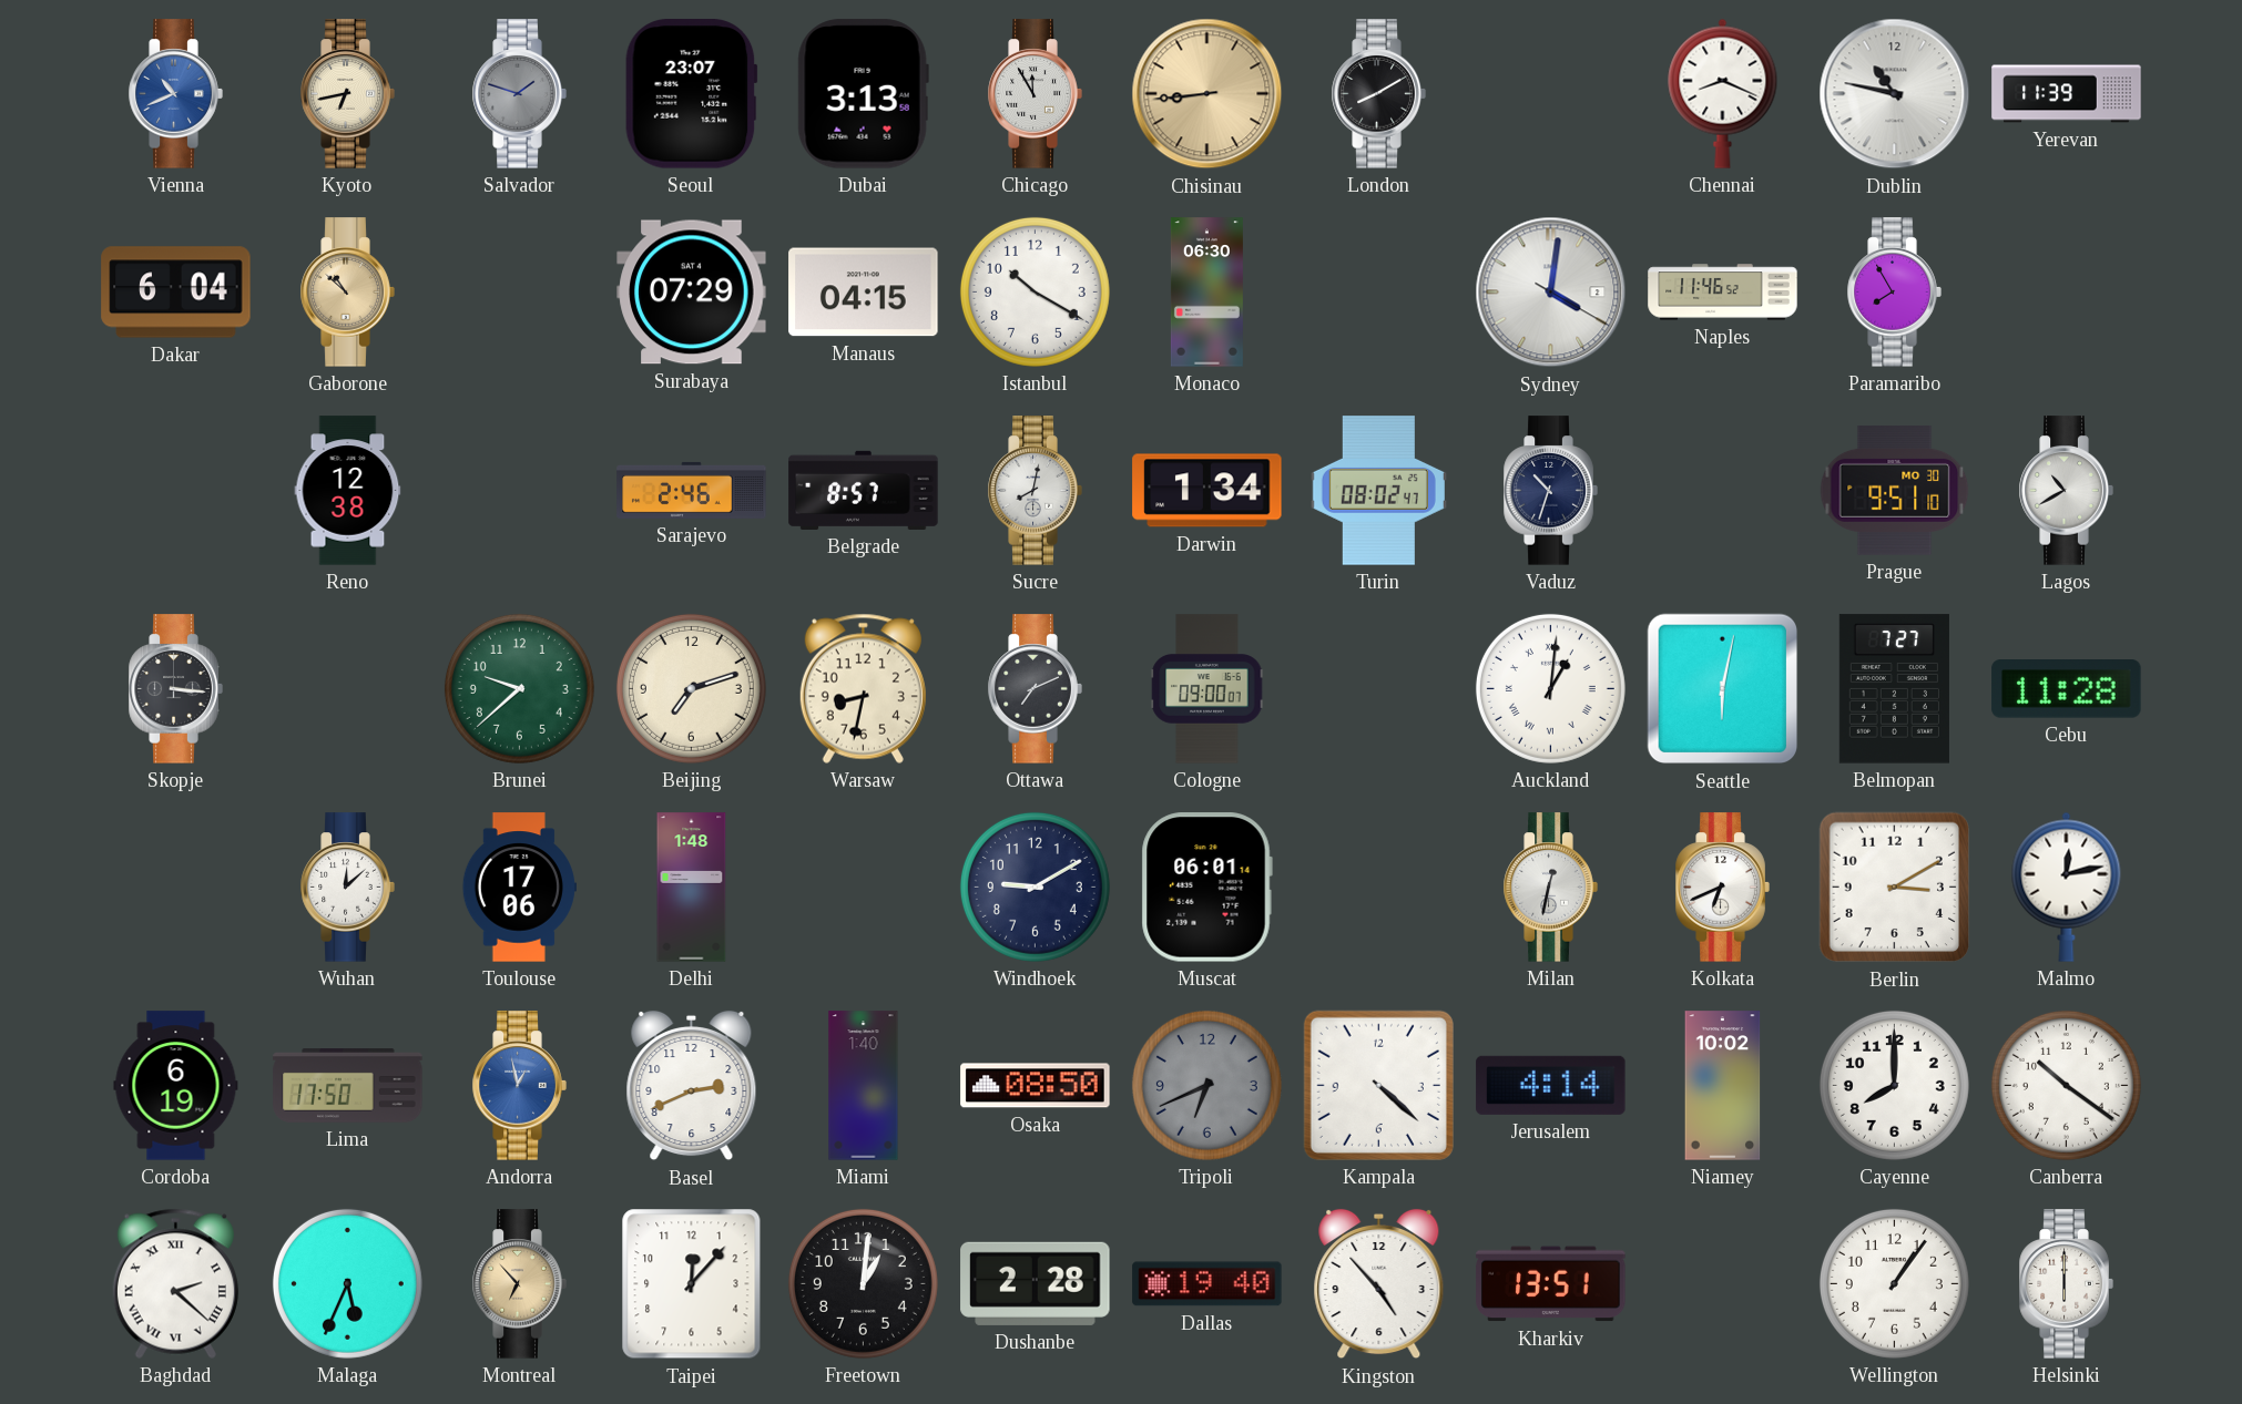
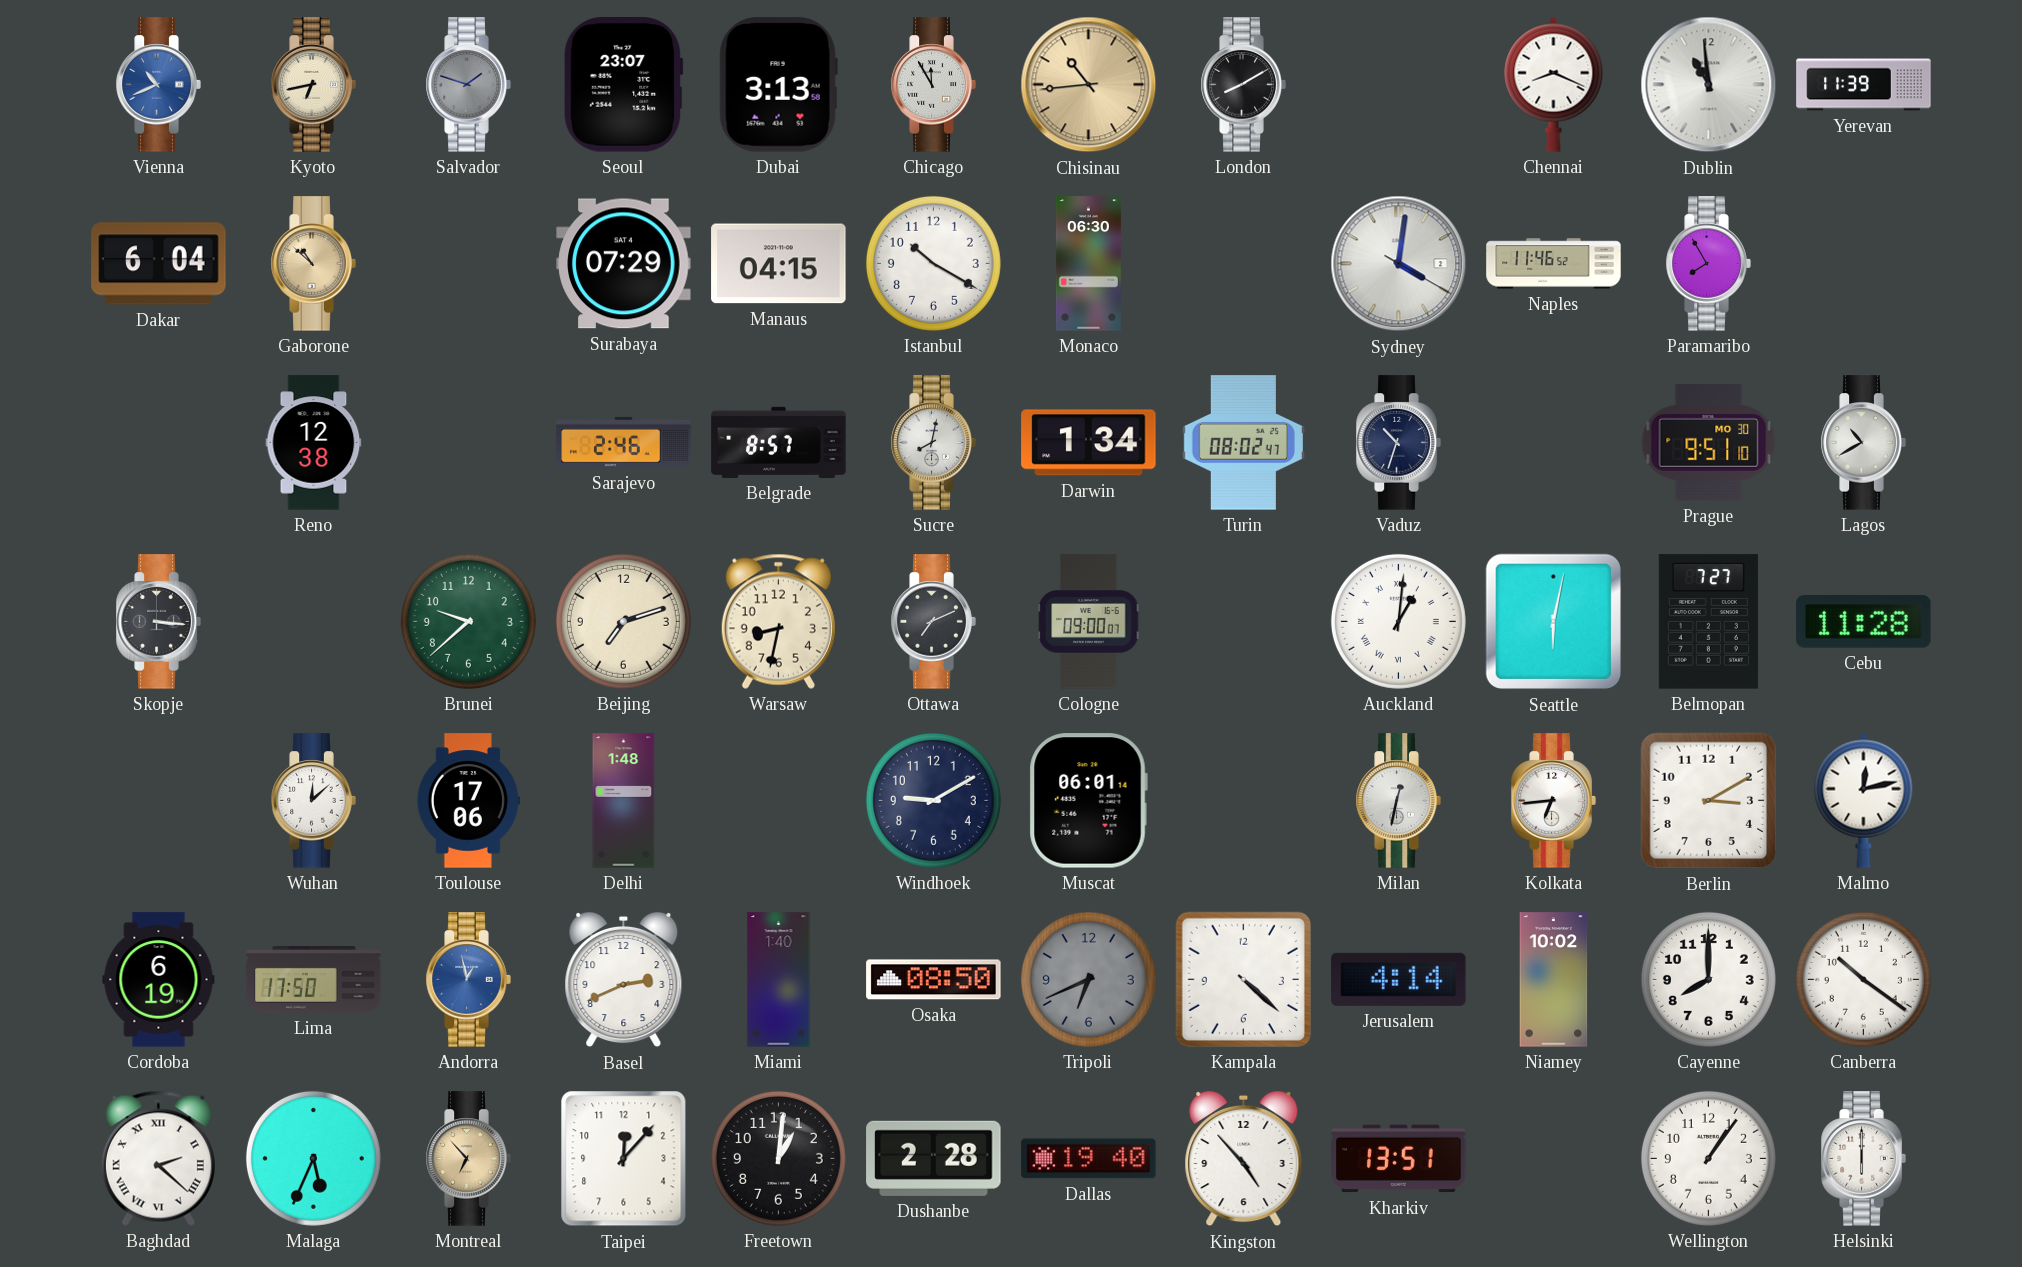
Chisinau: 8:44 -> 10:44 (1089, 85)
Dublin: 10:47 -> 10:59 (1709, 85)
Kolkata: 6:41 -> 6:44 (1553, 801)
